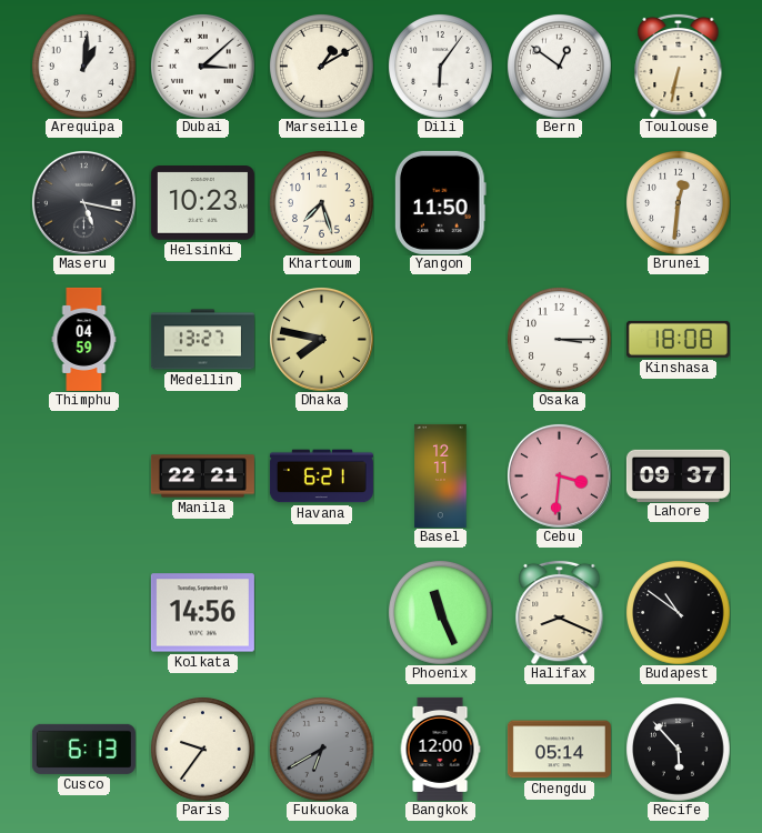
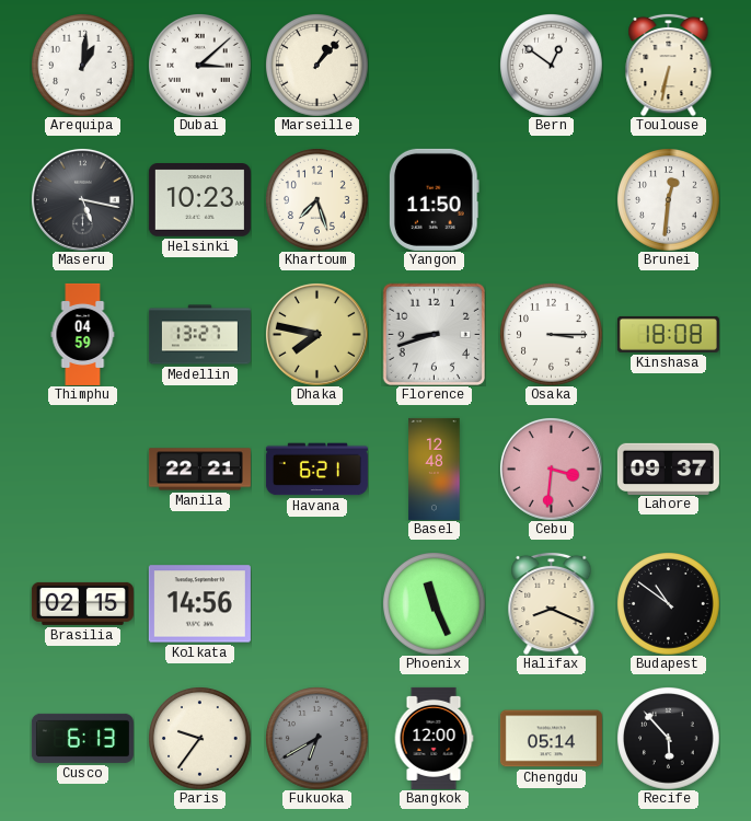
Marseille: 1:10 -> 1:07 (317, 66)
Dili: 6:06 -> none (441, 67)
Florence: none -> 8:42 (434, 334)
Basel: 12:11 -> 12:48 (435, 469)
Brasilia: none -> 02:15 (82, 603)
